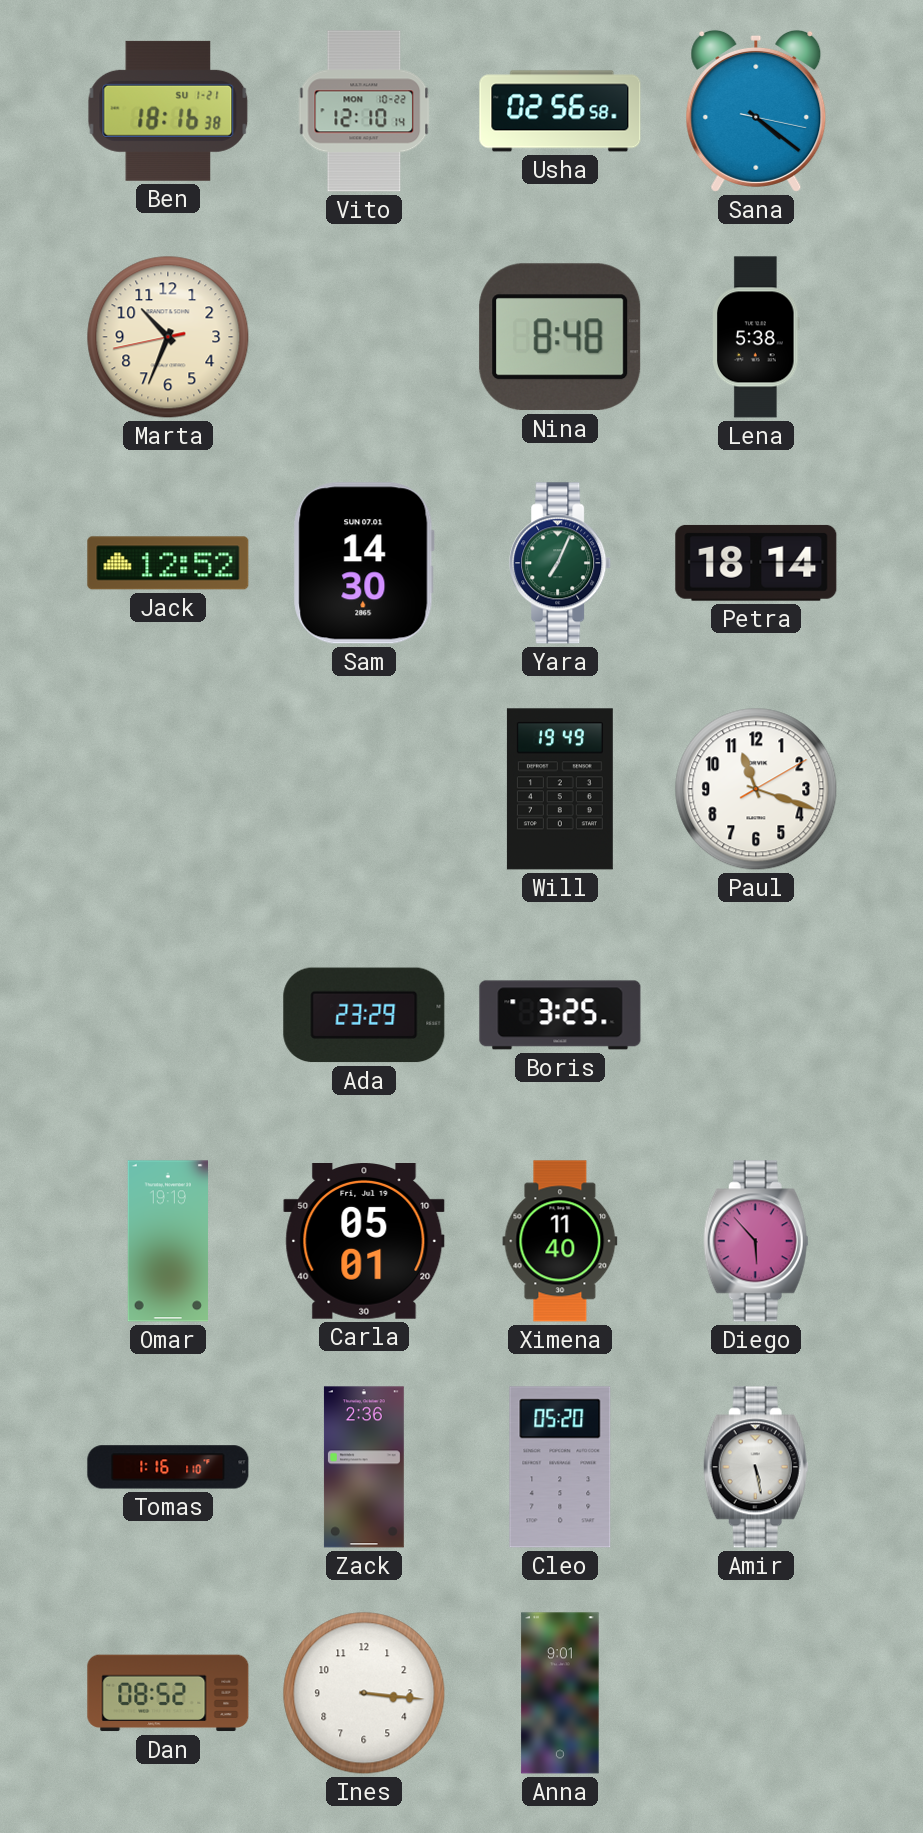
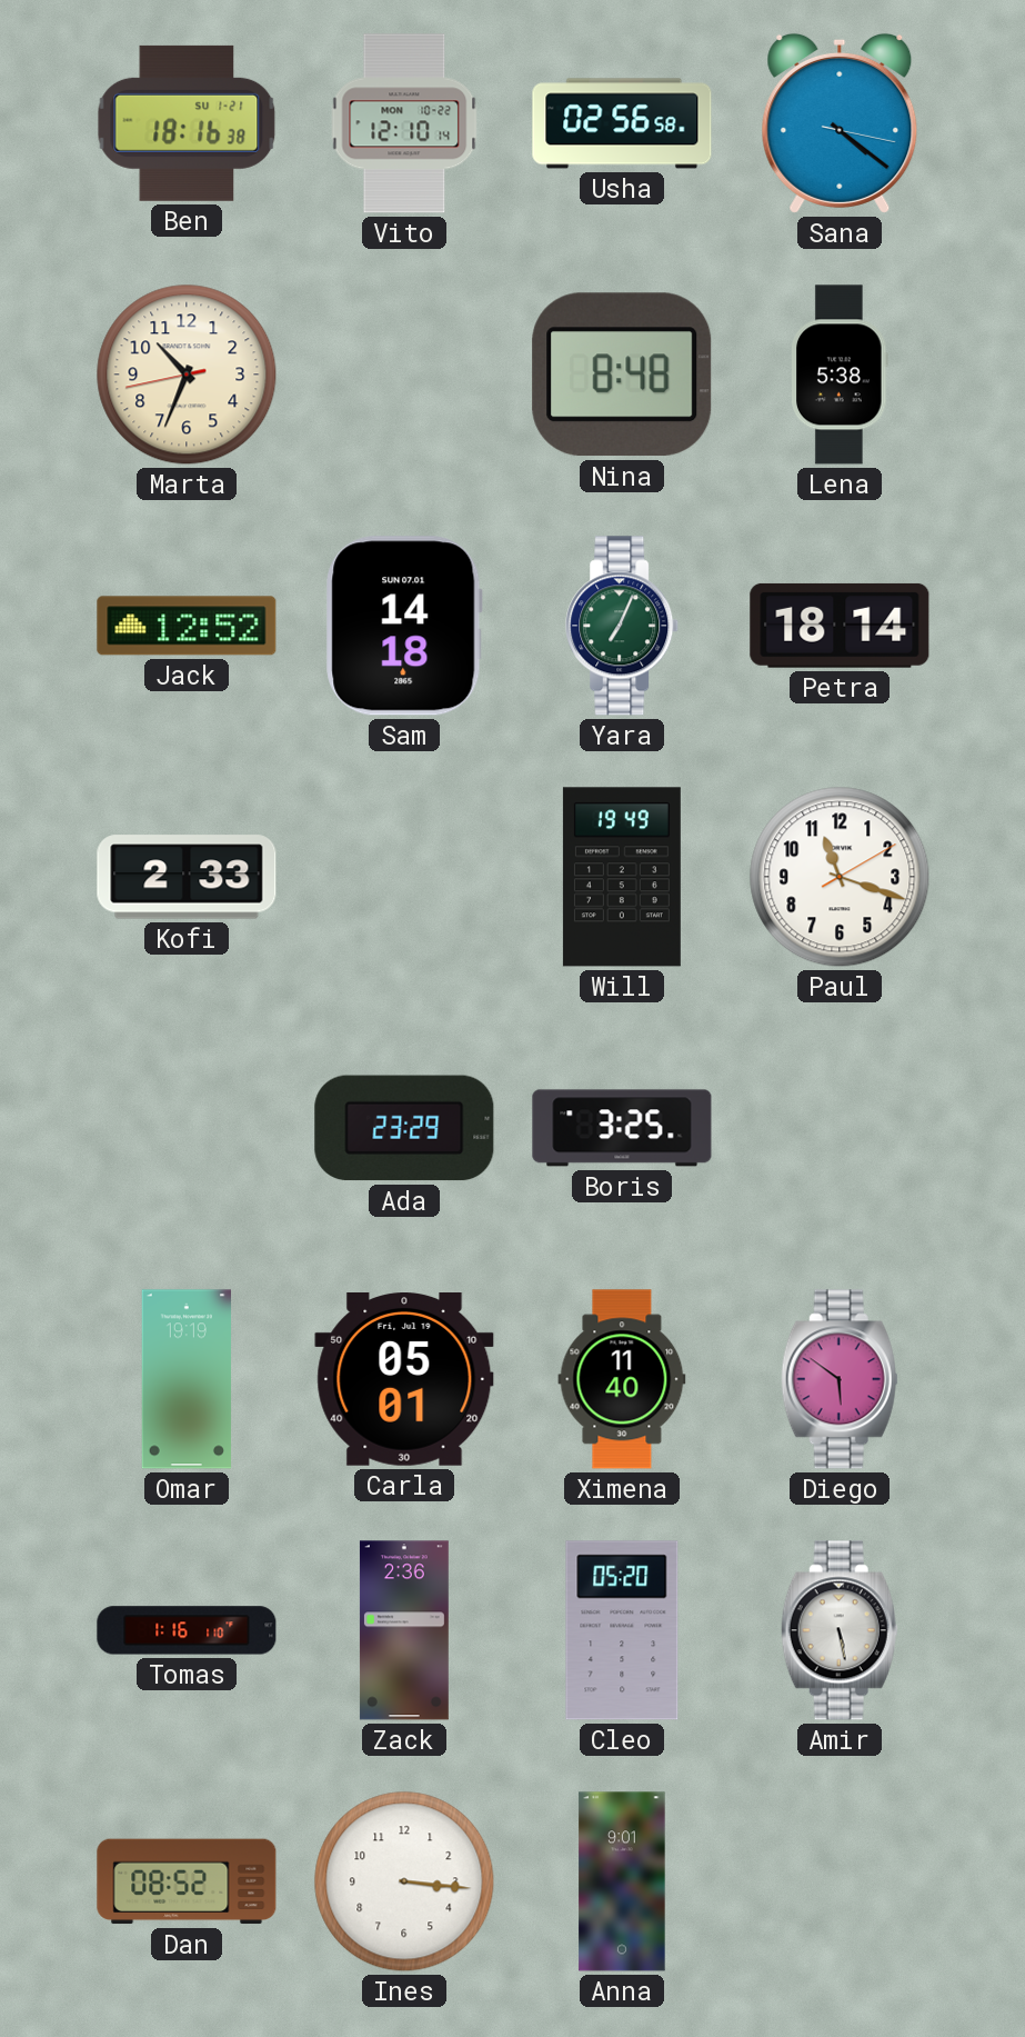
Sam: 14:30 -> 14:18 (404, 626)
Kofi: none -> 2:33 (187, 877)
Diego: 5:53 -> 5:51 (840, 1379)
